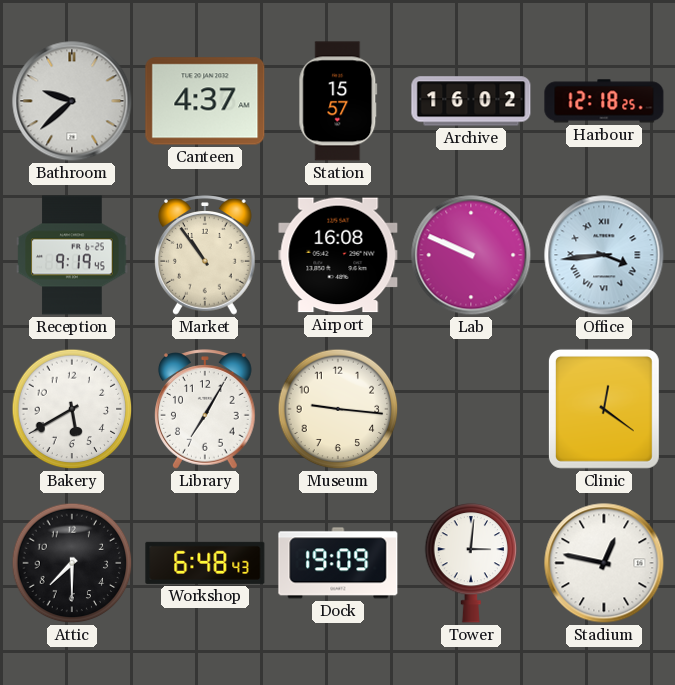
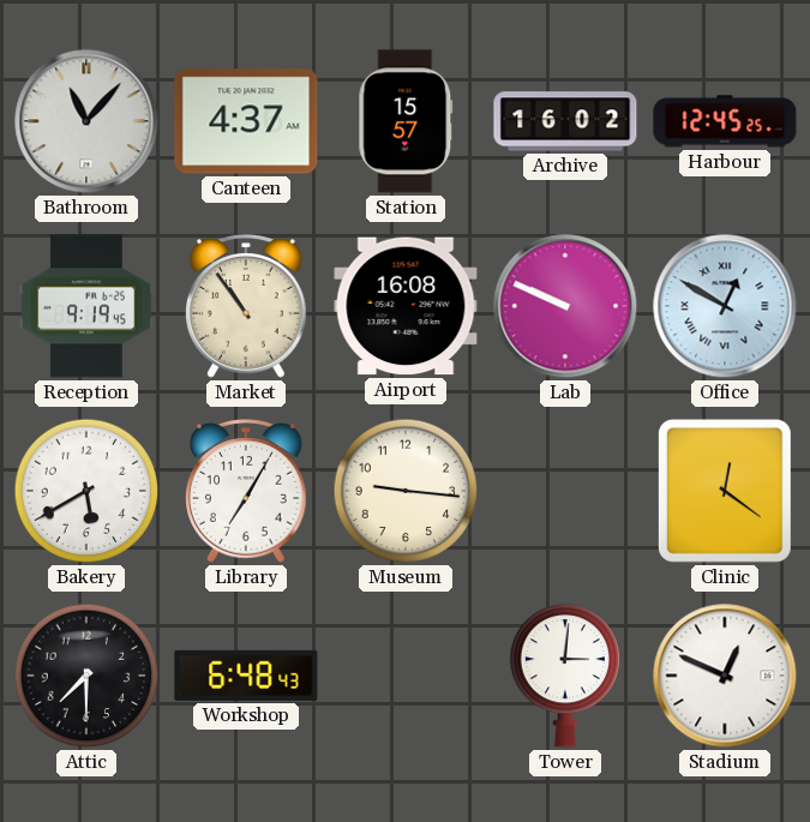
Bathroom: 9:38 -> 11:07 (86, 121)
Harbour: 12:18 -> 12:45 (725, 121)
Office: 3:44 -> 12:50 (725, 306)
Dock: 19:09 -> none (338, 563)
Stadium: 12:47 -> 12:49 (725, 676)
